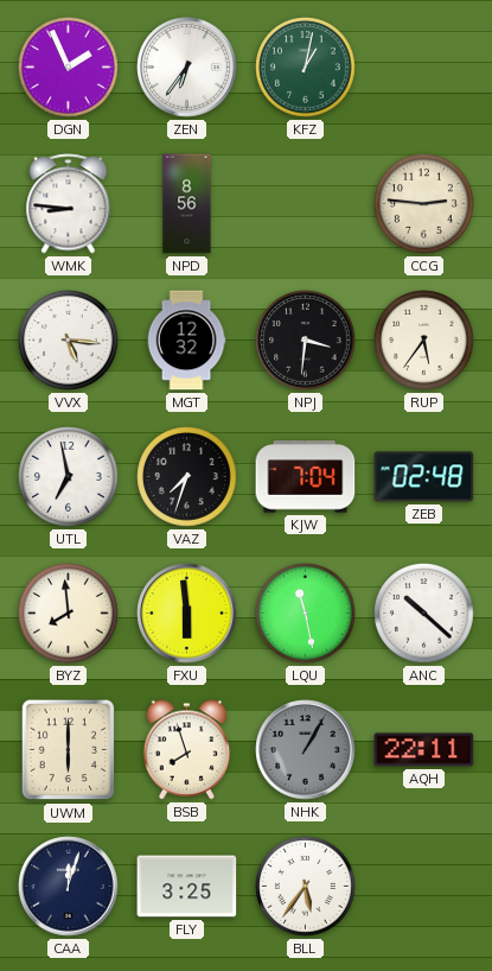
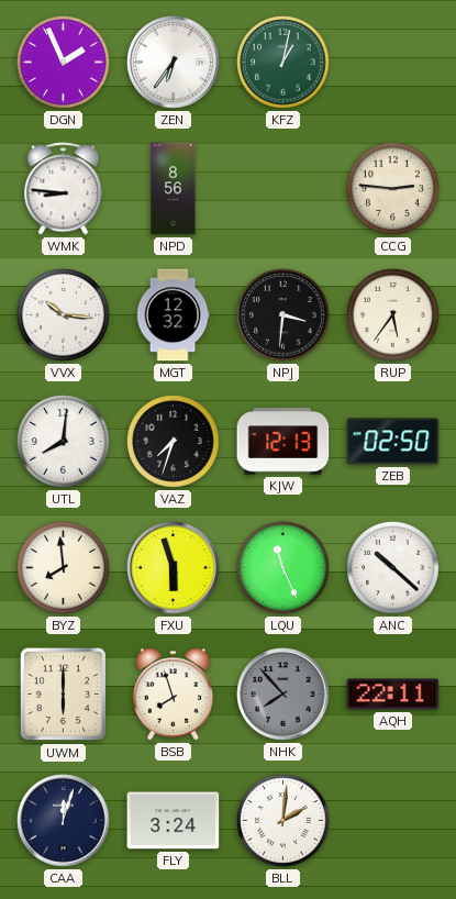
VVX: 5:16 -> 10:16 (64, 315)
UTL: 6:58 -> 8:01 (64, 442)
KJW: 7:04 -> 12:13 (283, 442)
ZEB: 02:48 -> 02:50 (393, 442)
FXU: 5:59 -> 5:57 (174, 568)
LQU: 11:28 -> 11:26 (283, 568)
NHK: 1:05 -> 7:53 (283, 695)
FLY: 3:25 -> 3:24 (174, 821)
BLL: 5:36 -> 2:01 (283, 821)
